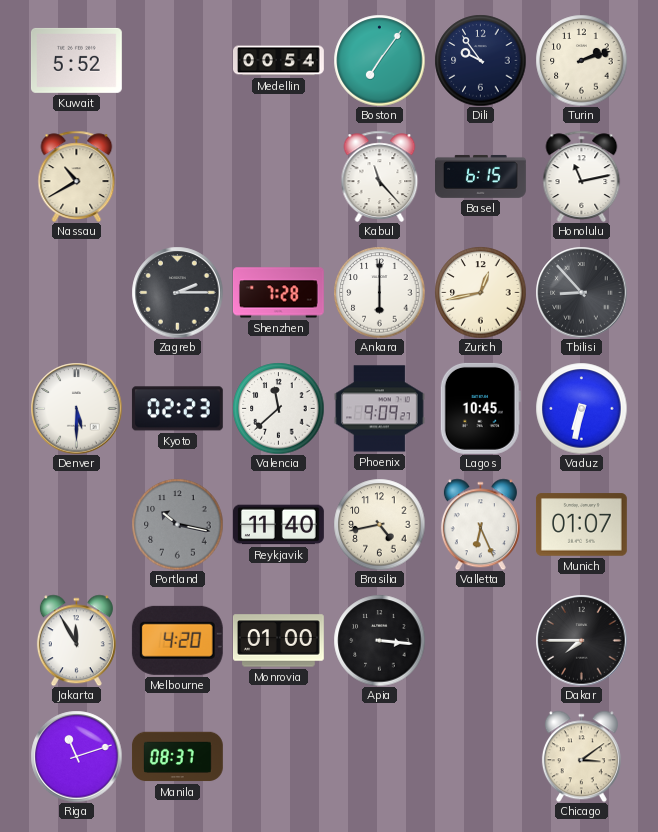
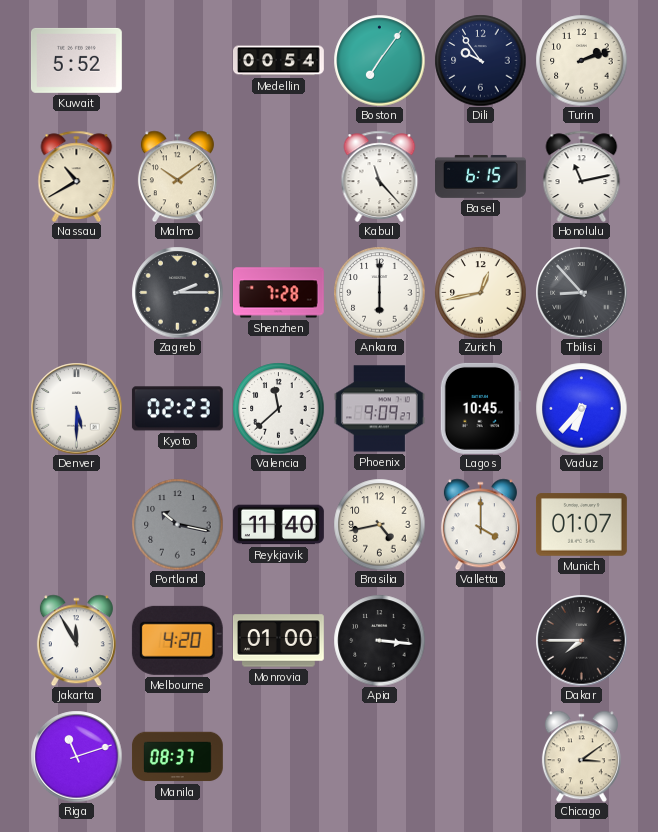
Malmo: none -> 10:09 (177, 176)
Vaduz: 6:32 -> 6:37 (581, 408)
Valletta: 6:26 -> 4:00 (480, 524)
